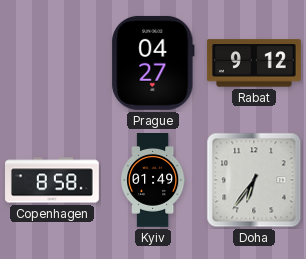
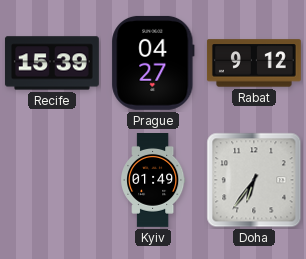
Recife: none -> 15:39 (52, 63)
Copenhagen: 8:58 -> none (53, 180)
